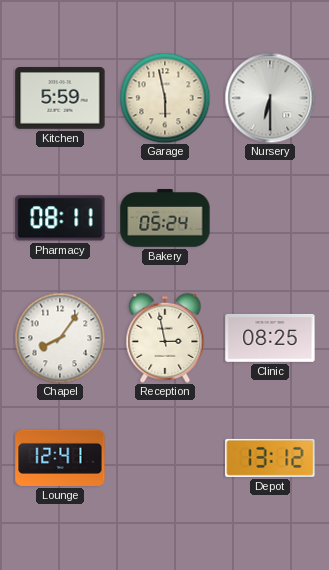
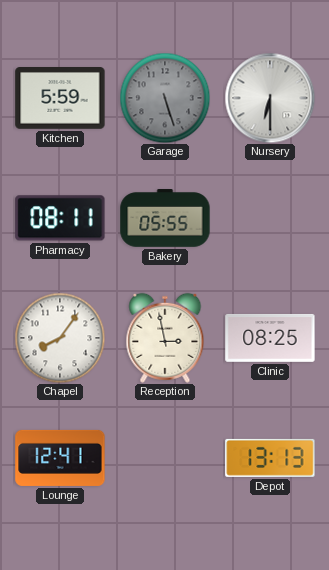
Garage: 5:58 -> 5:27 (165, 98)
Garage dial: cream -> grey (165, 98)
Bakery: 05:24 -> 05:55 (165, 218)
Depot: 13:12 -> 13:13 (270, 458)
